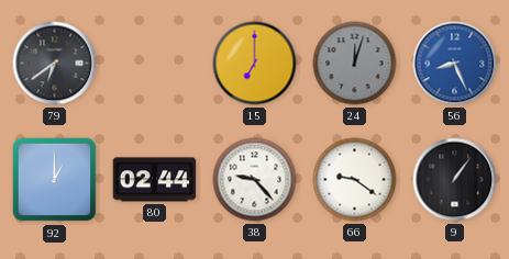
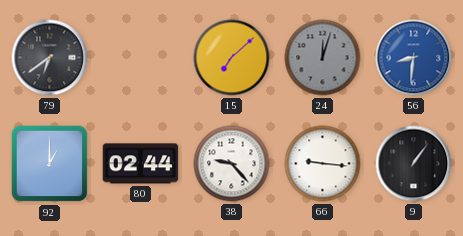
15: 7:00 -> 7:08 (232, 58)
56: 8:26 -> 8:31 (414, 58)
66: 9:21 -> 9:16 (323, 164)
